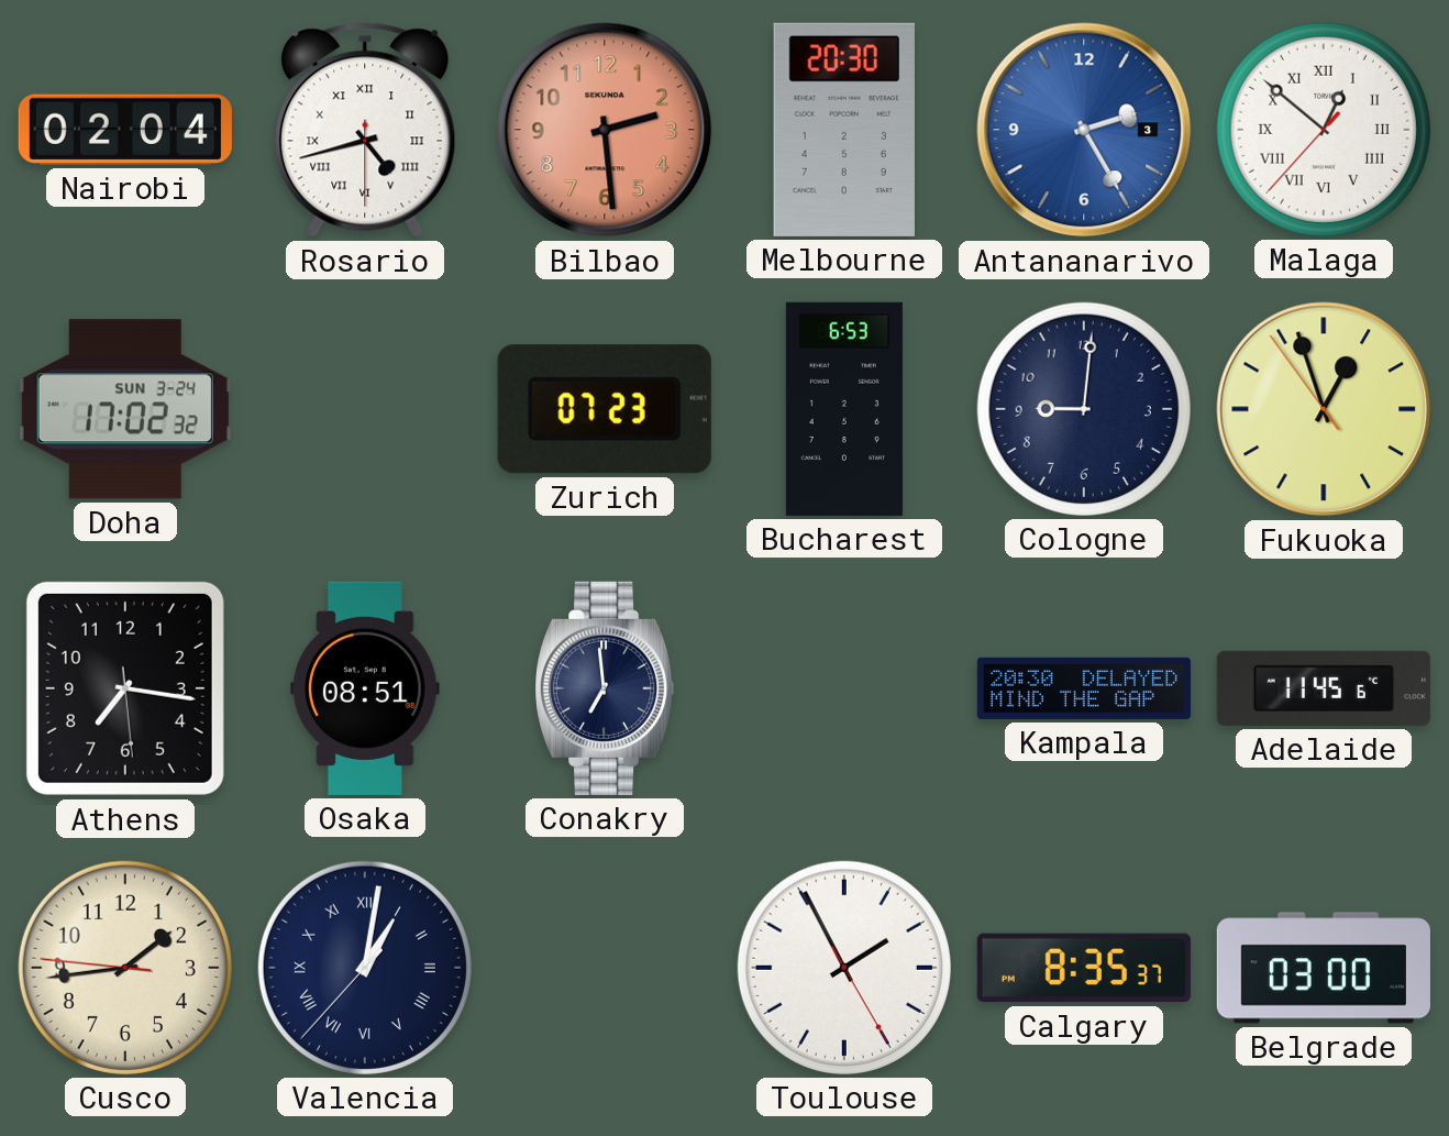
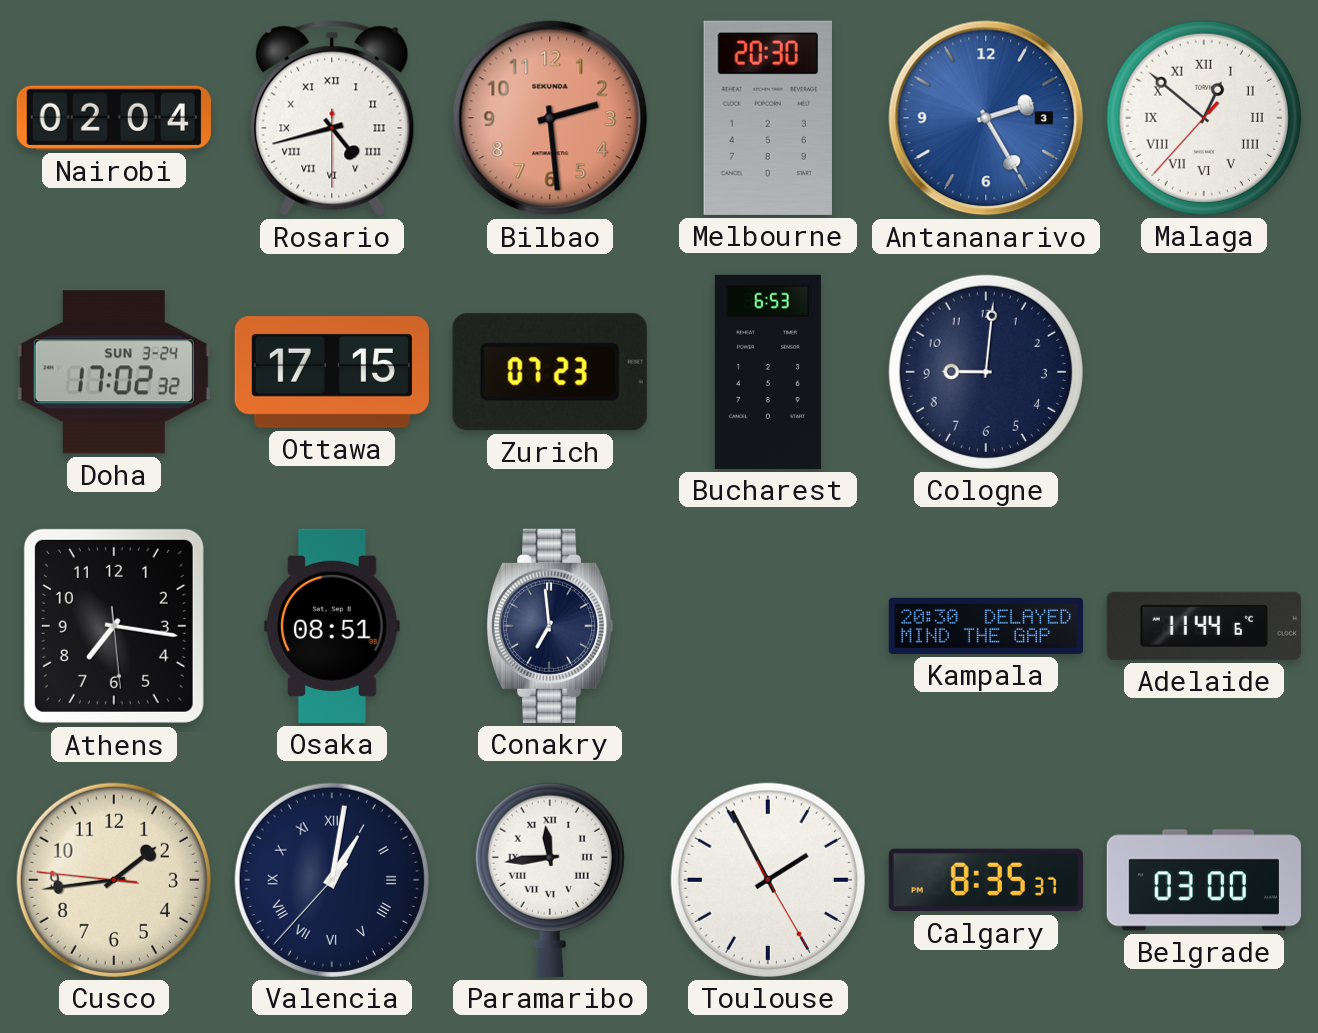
Ottawa: none -> 17:15 (332, 372)
Fukuoka: 12:56 -> none (1324, 409)
Adelaide: 11:45 -> 11:44 (1204, 626)
Paramaribo: none -> 11:44 (550, 880)
